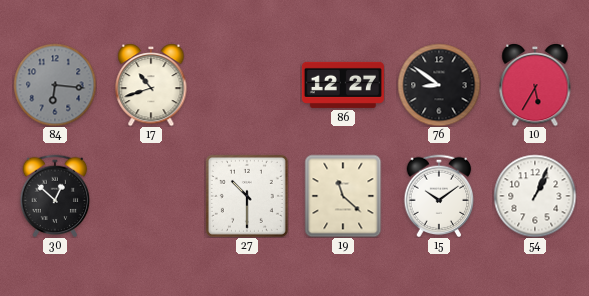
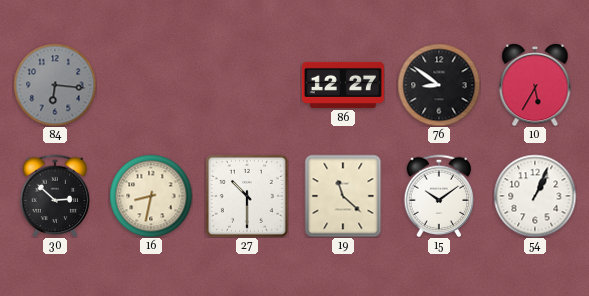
17: 10:42 -> none (151, 85)
30: 12:52 -> 2:52 (55, 196)
16: none -> 8:32 (151, 196)
